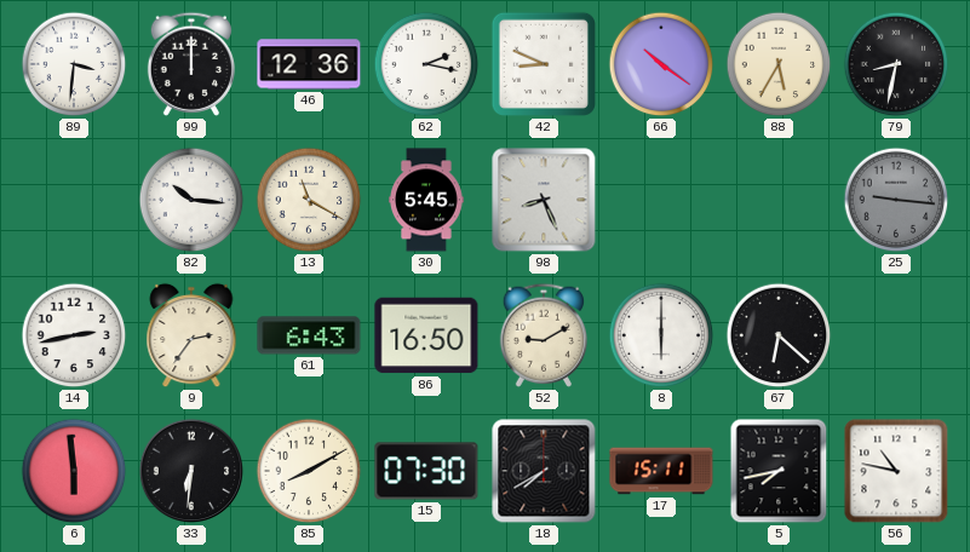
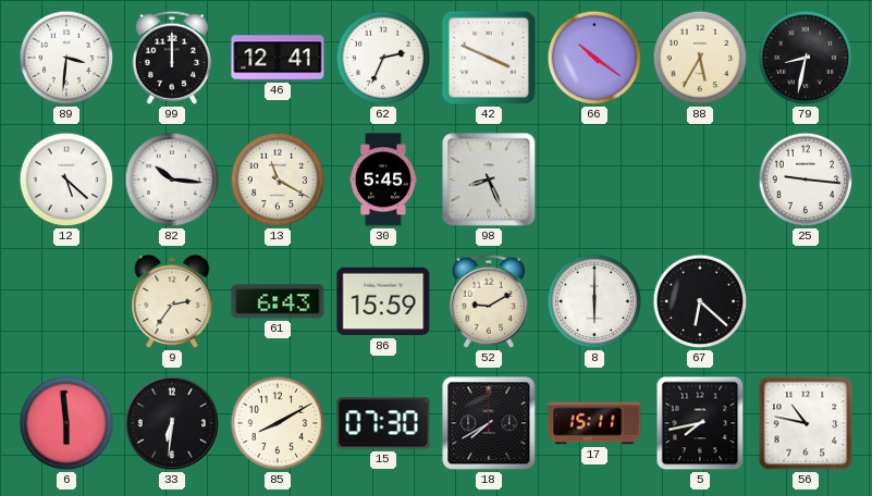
46: 12:36 -> 12:41 (278, 58)
62: 2:17 -> 2:34 (383, 58)
42: 8:49 -> 3:49 (489, 58)
12: none -> 5:22 (66, 179)
25 dial: grey -> white (806, 179)
14: 2:43 -> none (74, 335)
86: 16:50 -> 15:59 (383, 301)
